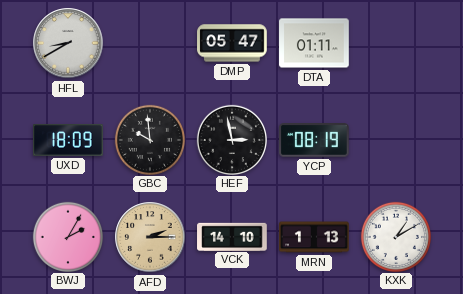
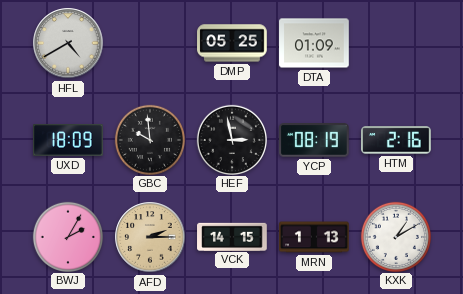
HFL: 8:40 -> 4:40 (68, 43)
DMP: 05:47 -> 05:25 (232, 43)
DTA: 01:11 -> 01:09 (314, 43)
HTM: none -> 2:16 (397, 140)
VCK: 14:10 -> 14:15 (232, 236)
